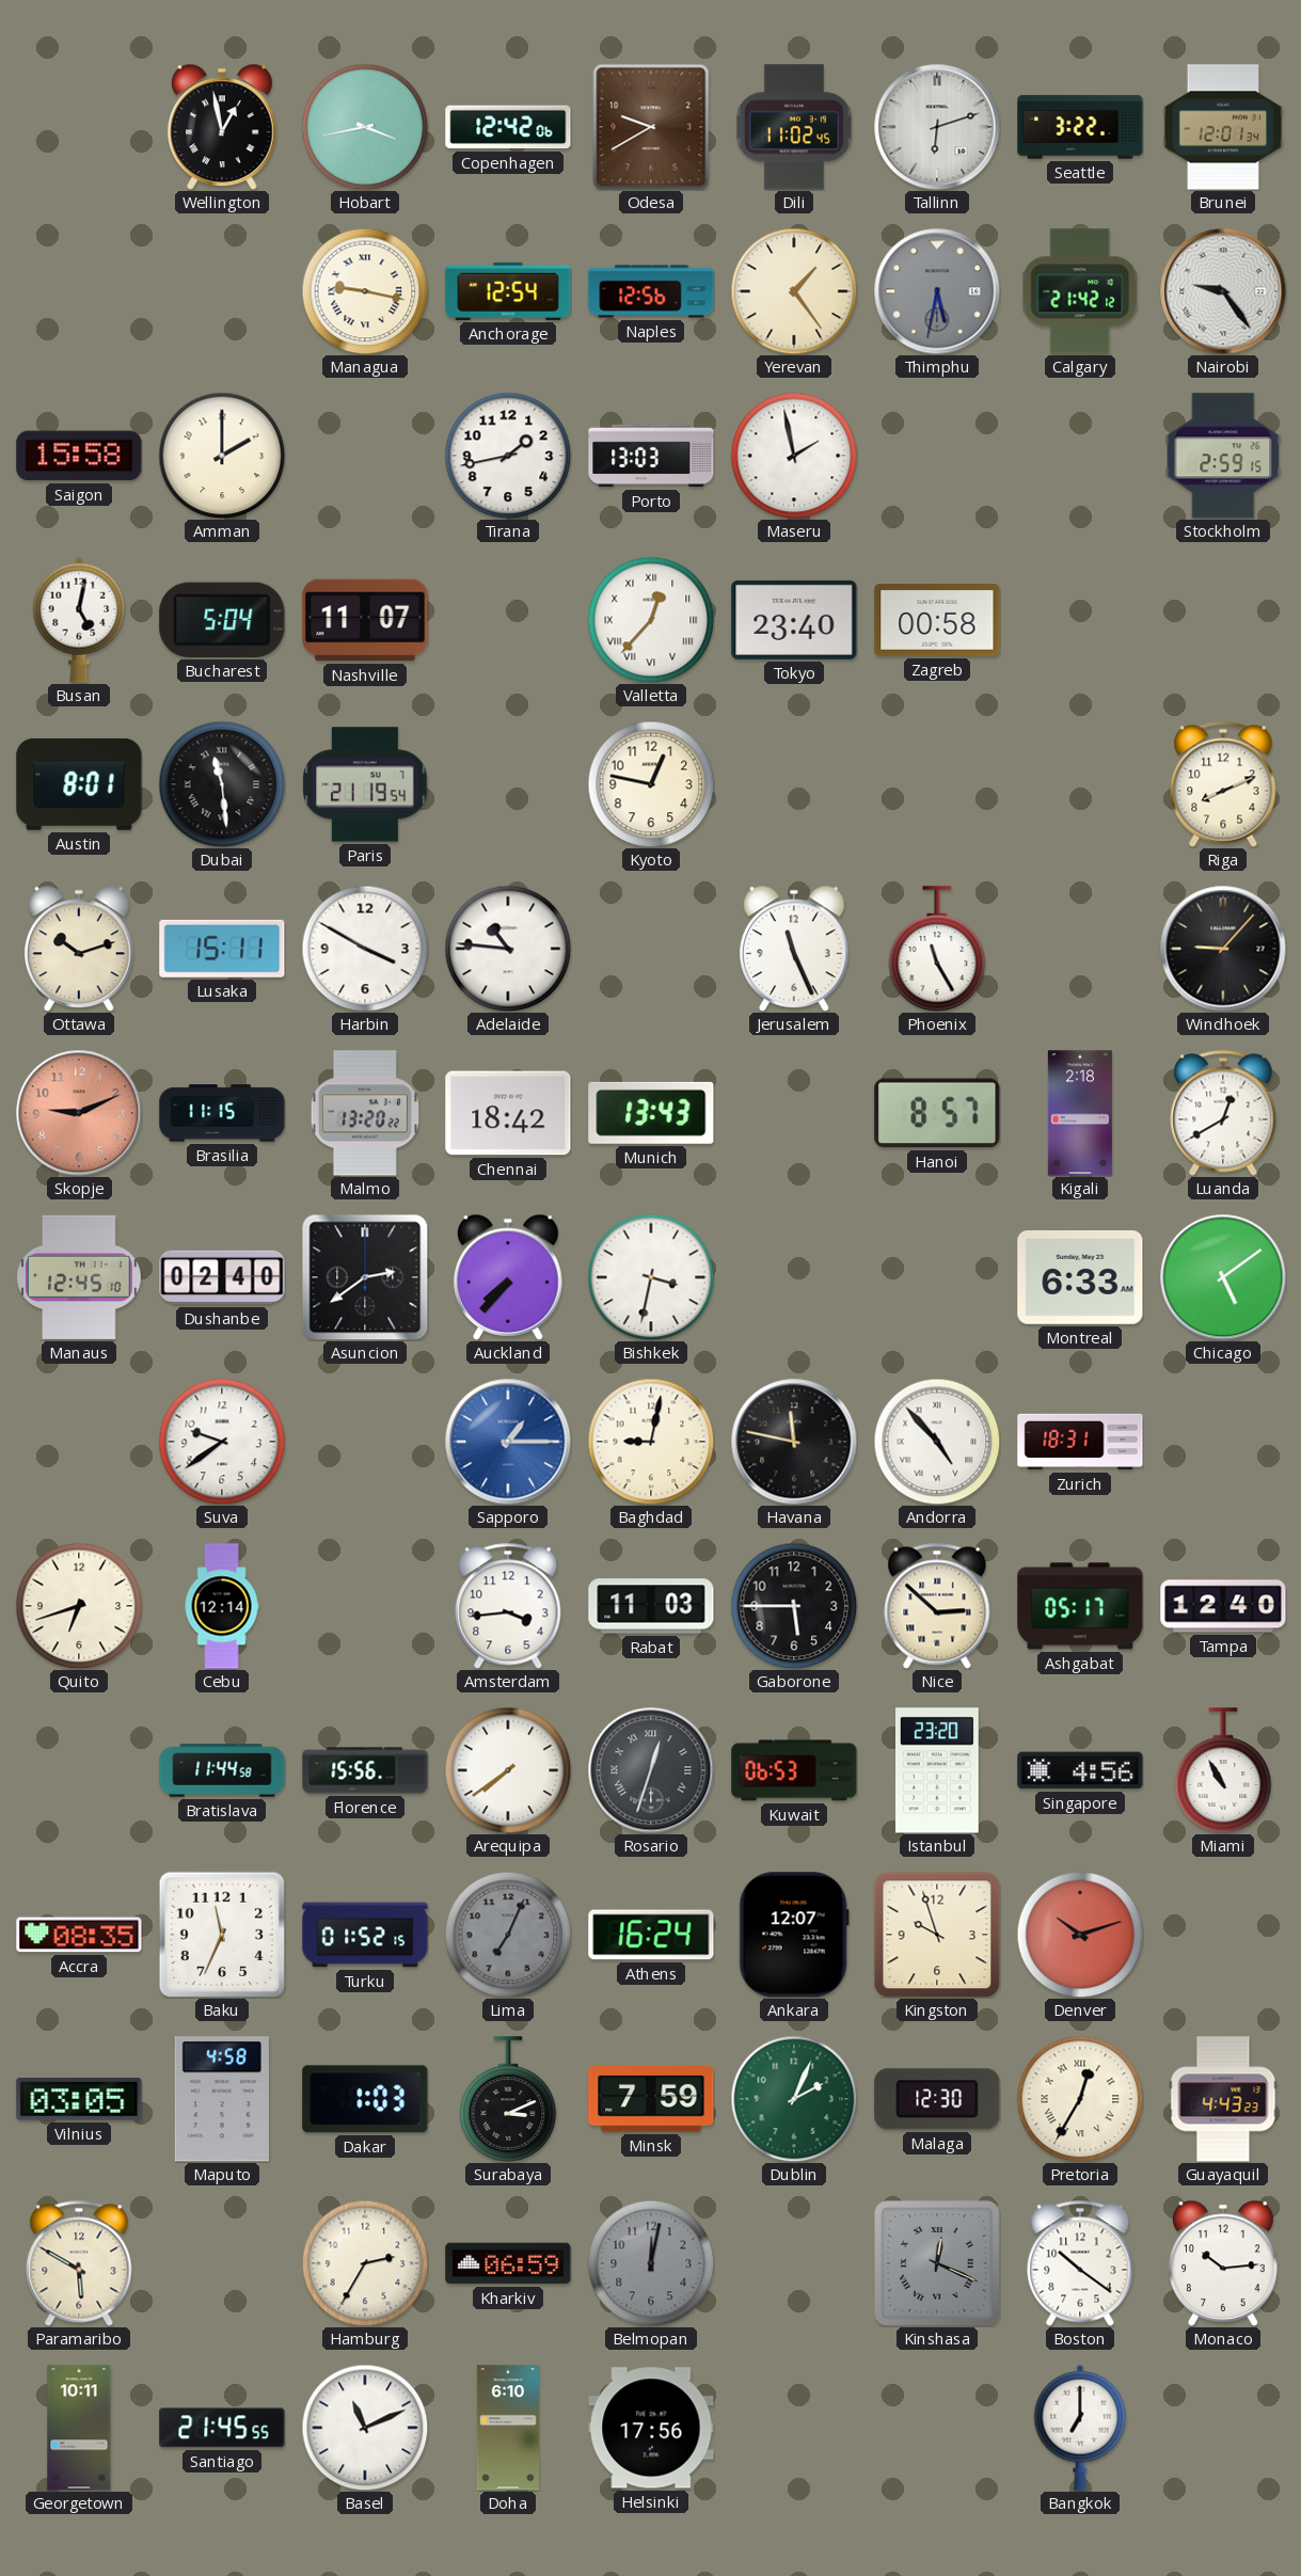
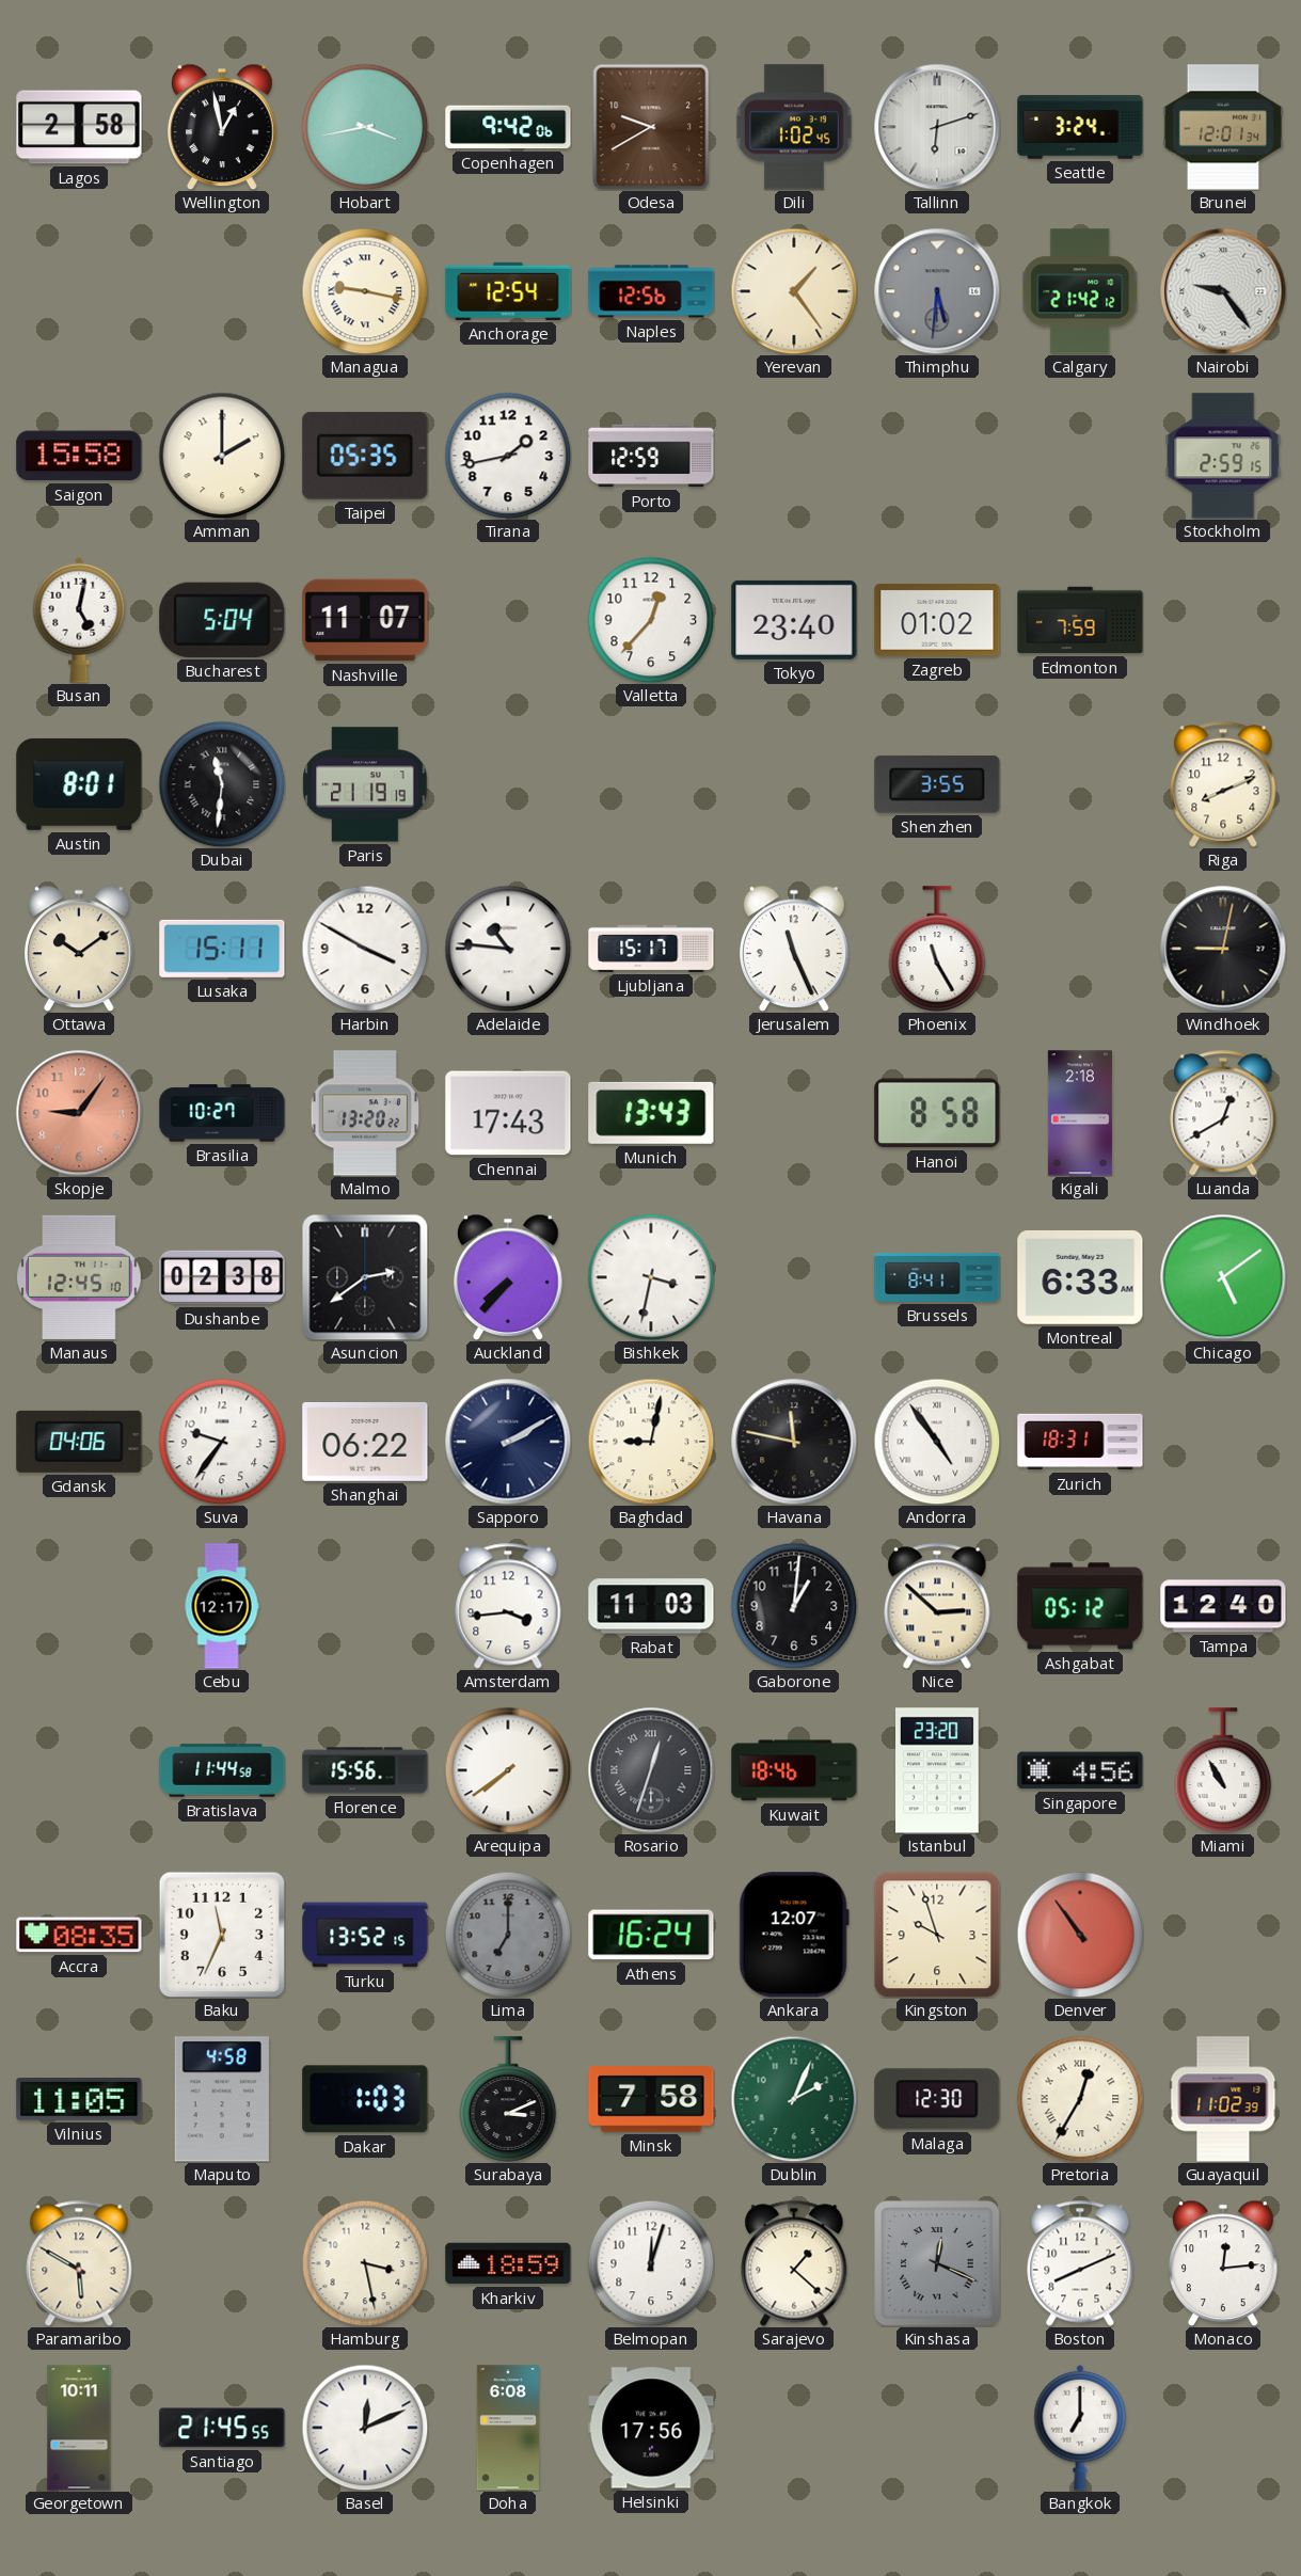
Lagos: none -> 2:58 (79, 127)
Copenhagen: 12:42 -> 9:42 (508, 127)
Dili: 11:02 -> 1:02 (795, 127)
Seattle: 3:22 -> 3:24 (1080, 127)
Thimphu: 5:32 -> 5:31 (937, 291)
Taipei: none -> 05:35 (365, 456)
Porto: 13:03 -> 12:59 (651, 456)
Maseru: 1:58 -> none (794, 456)
Valletta numerals: Roman -> Arabic (651, 620)
Zagreb: 00:58 -> 01:02 (937, 620)
Edmonton: none -> 7:59 (1080, 620)
Dubai: 11:29 -> 11:31 (222, 784)
Paris: 21:19:54 -> 21:19:19 (365, 784)
Kyoto: 12:47 -> none (651, 784)
Shenzhen: none -> 3:55 (937, 784)
Ottawa: 10:12 -> 10:09 (80, 948)
Ljubljana: none -> 15:17 (651, 949)
Windhoek: 9:07 -> 9:02 (1223, 949)
Skopje: 9:11 -> 9:06 (79, 1113)
Brasilia: 11:15 -> 10:27 (222, 1113)
Chennai: 18:42 -> 17:43 (508, 1113)
Hanoi: 8:57 -> 8:58 (937, 1113)
Dushanbe: 02:40 -> 02:38 (222, 1277)
Brussels: none -> 8:41 (937, 1278)
Gdansk: none -> 04:06 (79, 1442)
Suva: 9:39 -> 9:36 (222, 1442)
Shanghai: none -> 06:22 (365, 1442)
Sapporo: 1:15 -> 2:10 (508, 1442)
Sapporo dial: blue -> navy (508, 1442)
Andorra: 4:53 -> 4:54 (937, 1442)
Quito: 6:42 -> none (79, 1606)
Cebu: 12:14 -> 12:17 (222, 1606)
Gaborone: 5:45 -> 1:01 (794, 1606)
Ashgabat: 05:17 -> 05:12 (1080, 1606)
Kuwait: 06:53 -> 18:46 (794, 1770)
Turku: 01:52 -> 13:52 (365, 1935)
Lima: 7:04 -> 7:00 (508, 1935)
Denver: 10:12 -> 10:54 (1080, 1935)
Vilnius: 03:05 -> 11:05 (79, 2100)
Minsk: 7:59 -> 7:58 (651, 2099)
Guayaquil: 4:43 -> 11:02 (1223, 2099)
Hamburg: 2:35 -> 3:28 (365, 2263)
Kharkiv: 06:59 -> 18:59 (508, 2263)
Belmopan: 12:02 -> 12:03 (651, 2263)
Belmopan dial: grey -> white (651, 2263)
Sarajevo: none -> 1:22 (794, 2263)
Boston: 10:21 -> 8:11 (1080, 2263)
Monaco: 10:14 -> 12:14 (1224, 2262)
Basel: 11:11 -> 12:11 (365, 2428)
Doha: 6:10 -> 6:08 (508, 2428)
